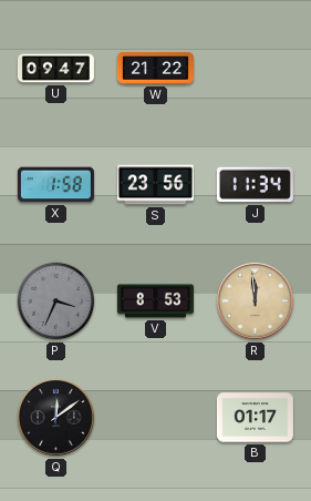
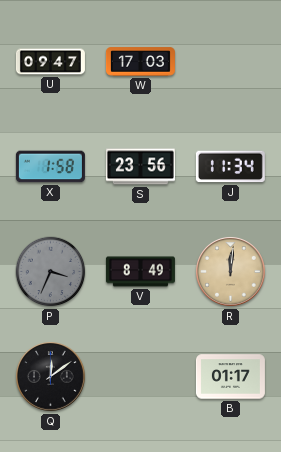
W: 21:22 -> 17:03 (140, 62)
V: 8:53 -> 8:49 (140, 272)
R: 11:59 -> 12:01 (231, 272)
